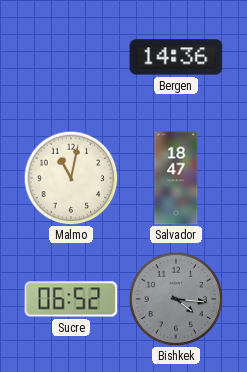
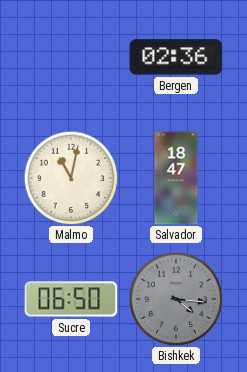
Bergen: 14:36 -> 02:36 (176, 57)
Sucre: 06:52 -> 06:50 (71, 299)
